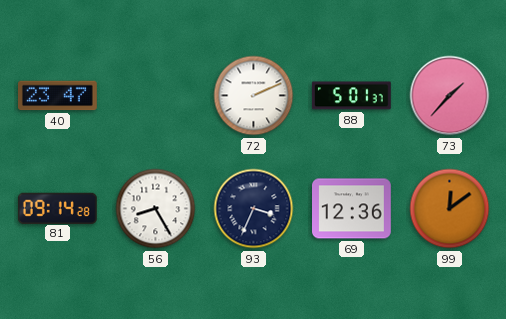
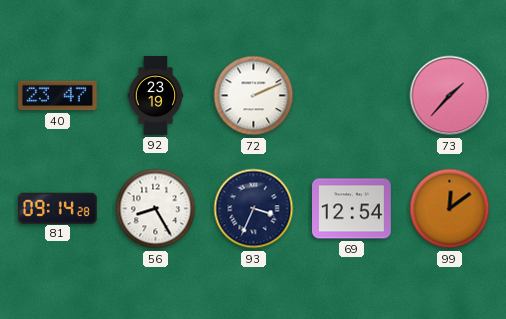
92: none -> 23:19 (156, 96)
88: 5:01 -> none (351, 96)
69: 12:36 -> 12:54 (352, 209)
